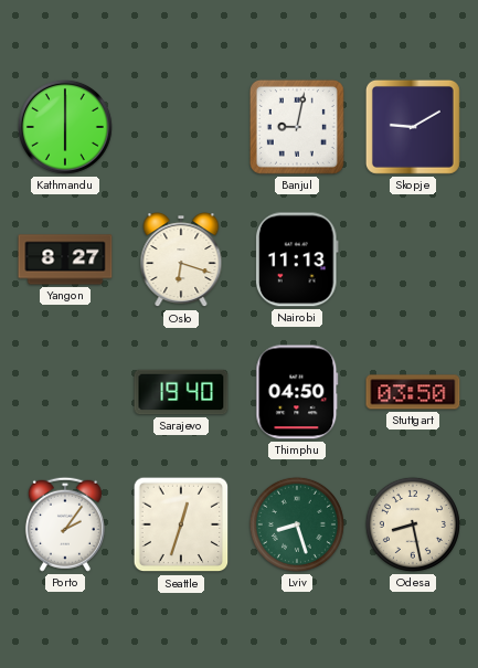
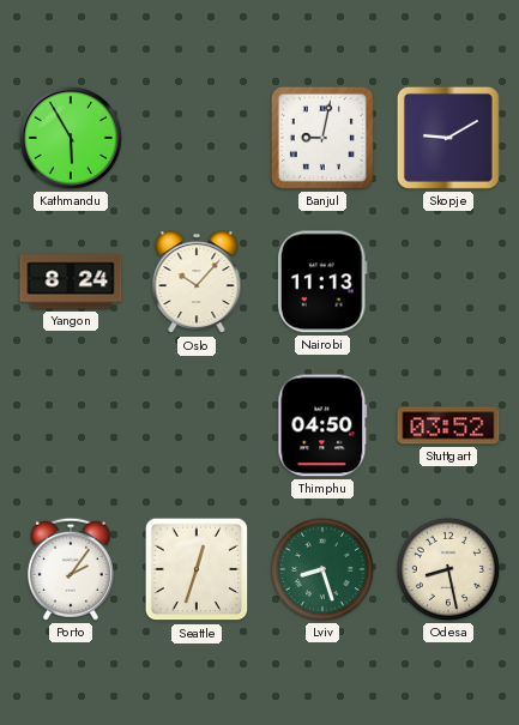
Kathmandu: 6:00 -> 5:55 (71, 138)
Yangon: 8:27 -> 8:24 (71, 282)
Oslo: 6:18 -> 10:07 (197, 283)
Sarajevo: 19:40 -> none (181, 392)
Stuttgart: 03:50 -> 03:52 (448, 425)
